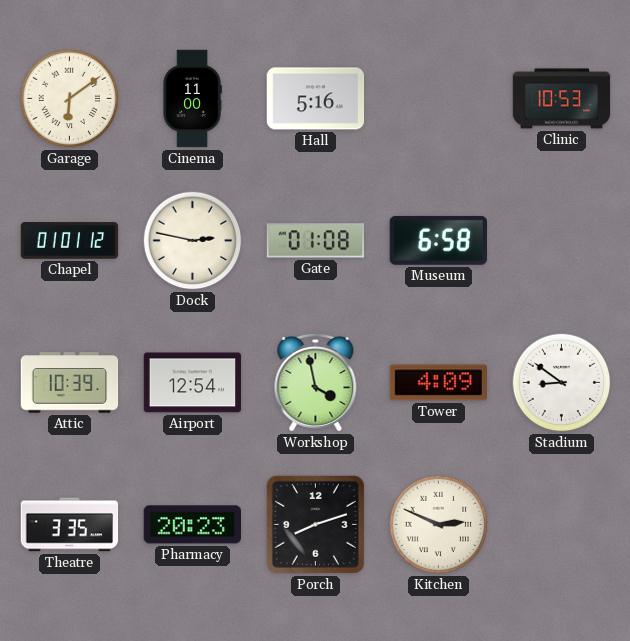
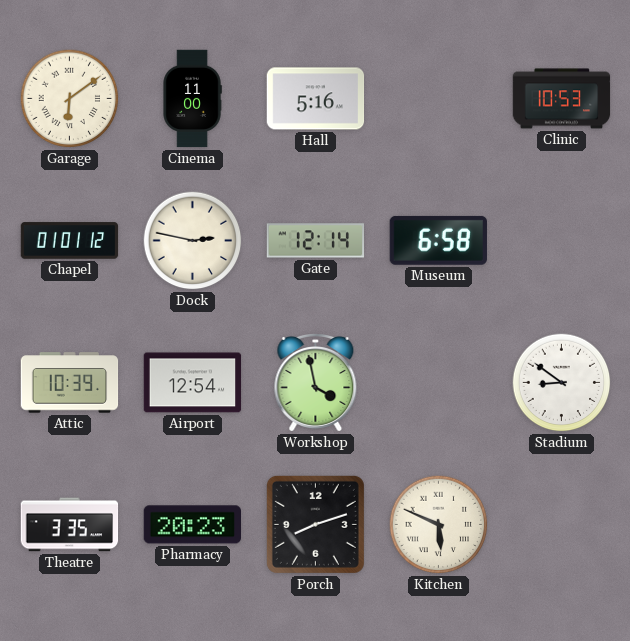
Gate: 01:08 -> 12:14 (316, 241)
Tower: 4:09 -> none (438, 383)
Kitchen: 2:49 -> 5:49 (439, 525)
